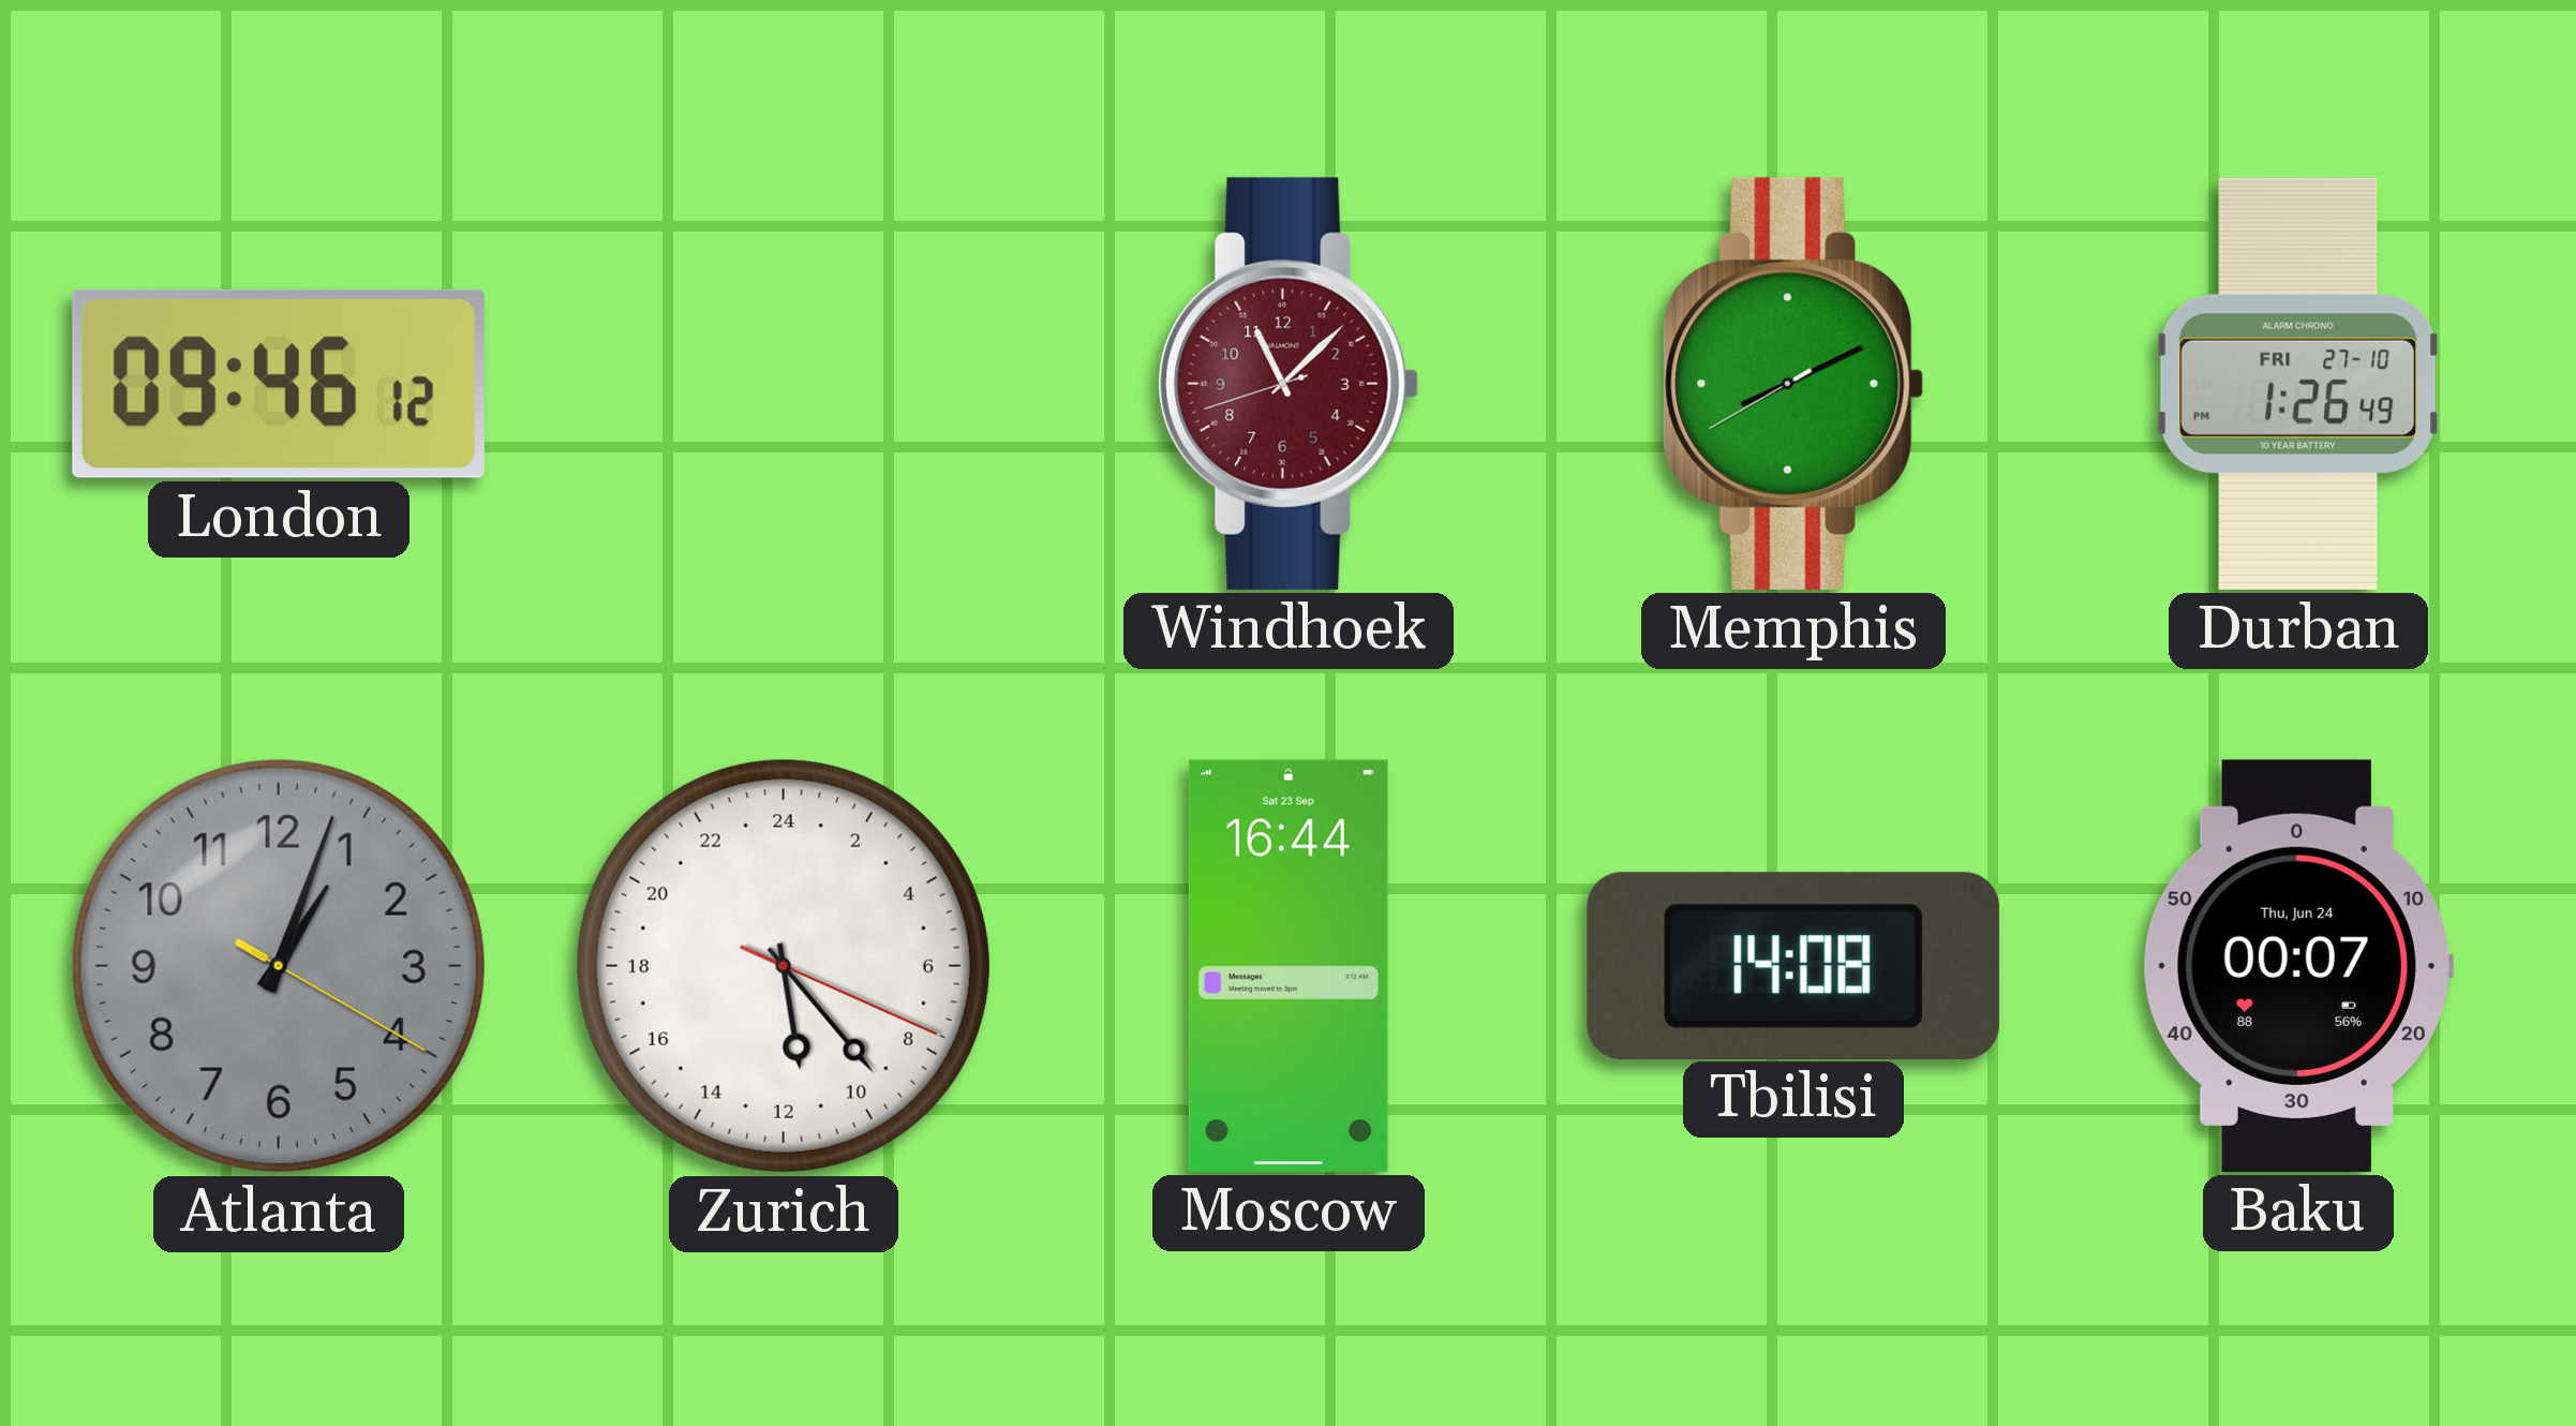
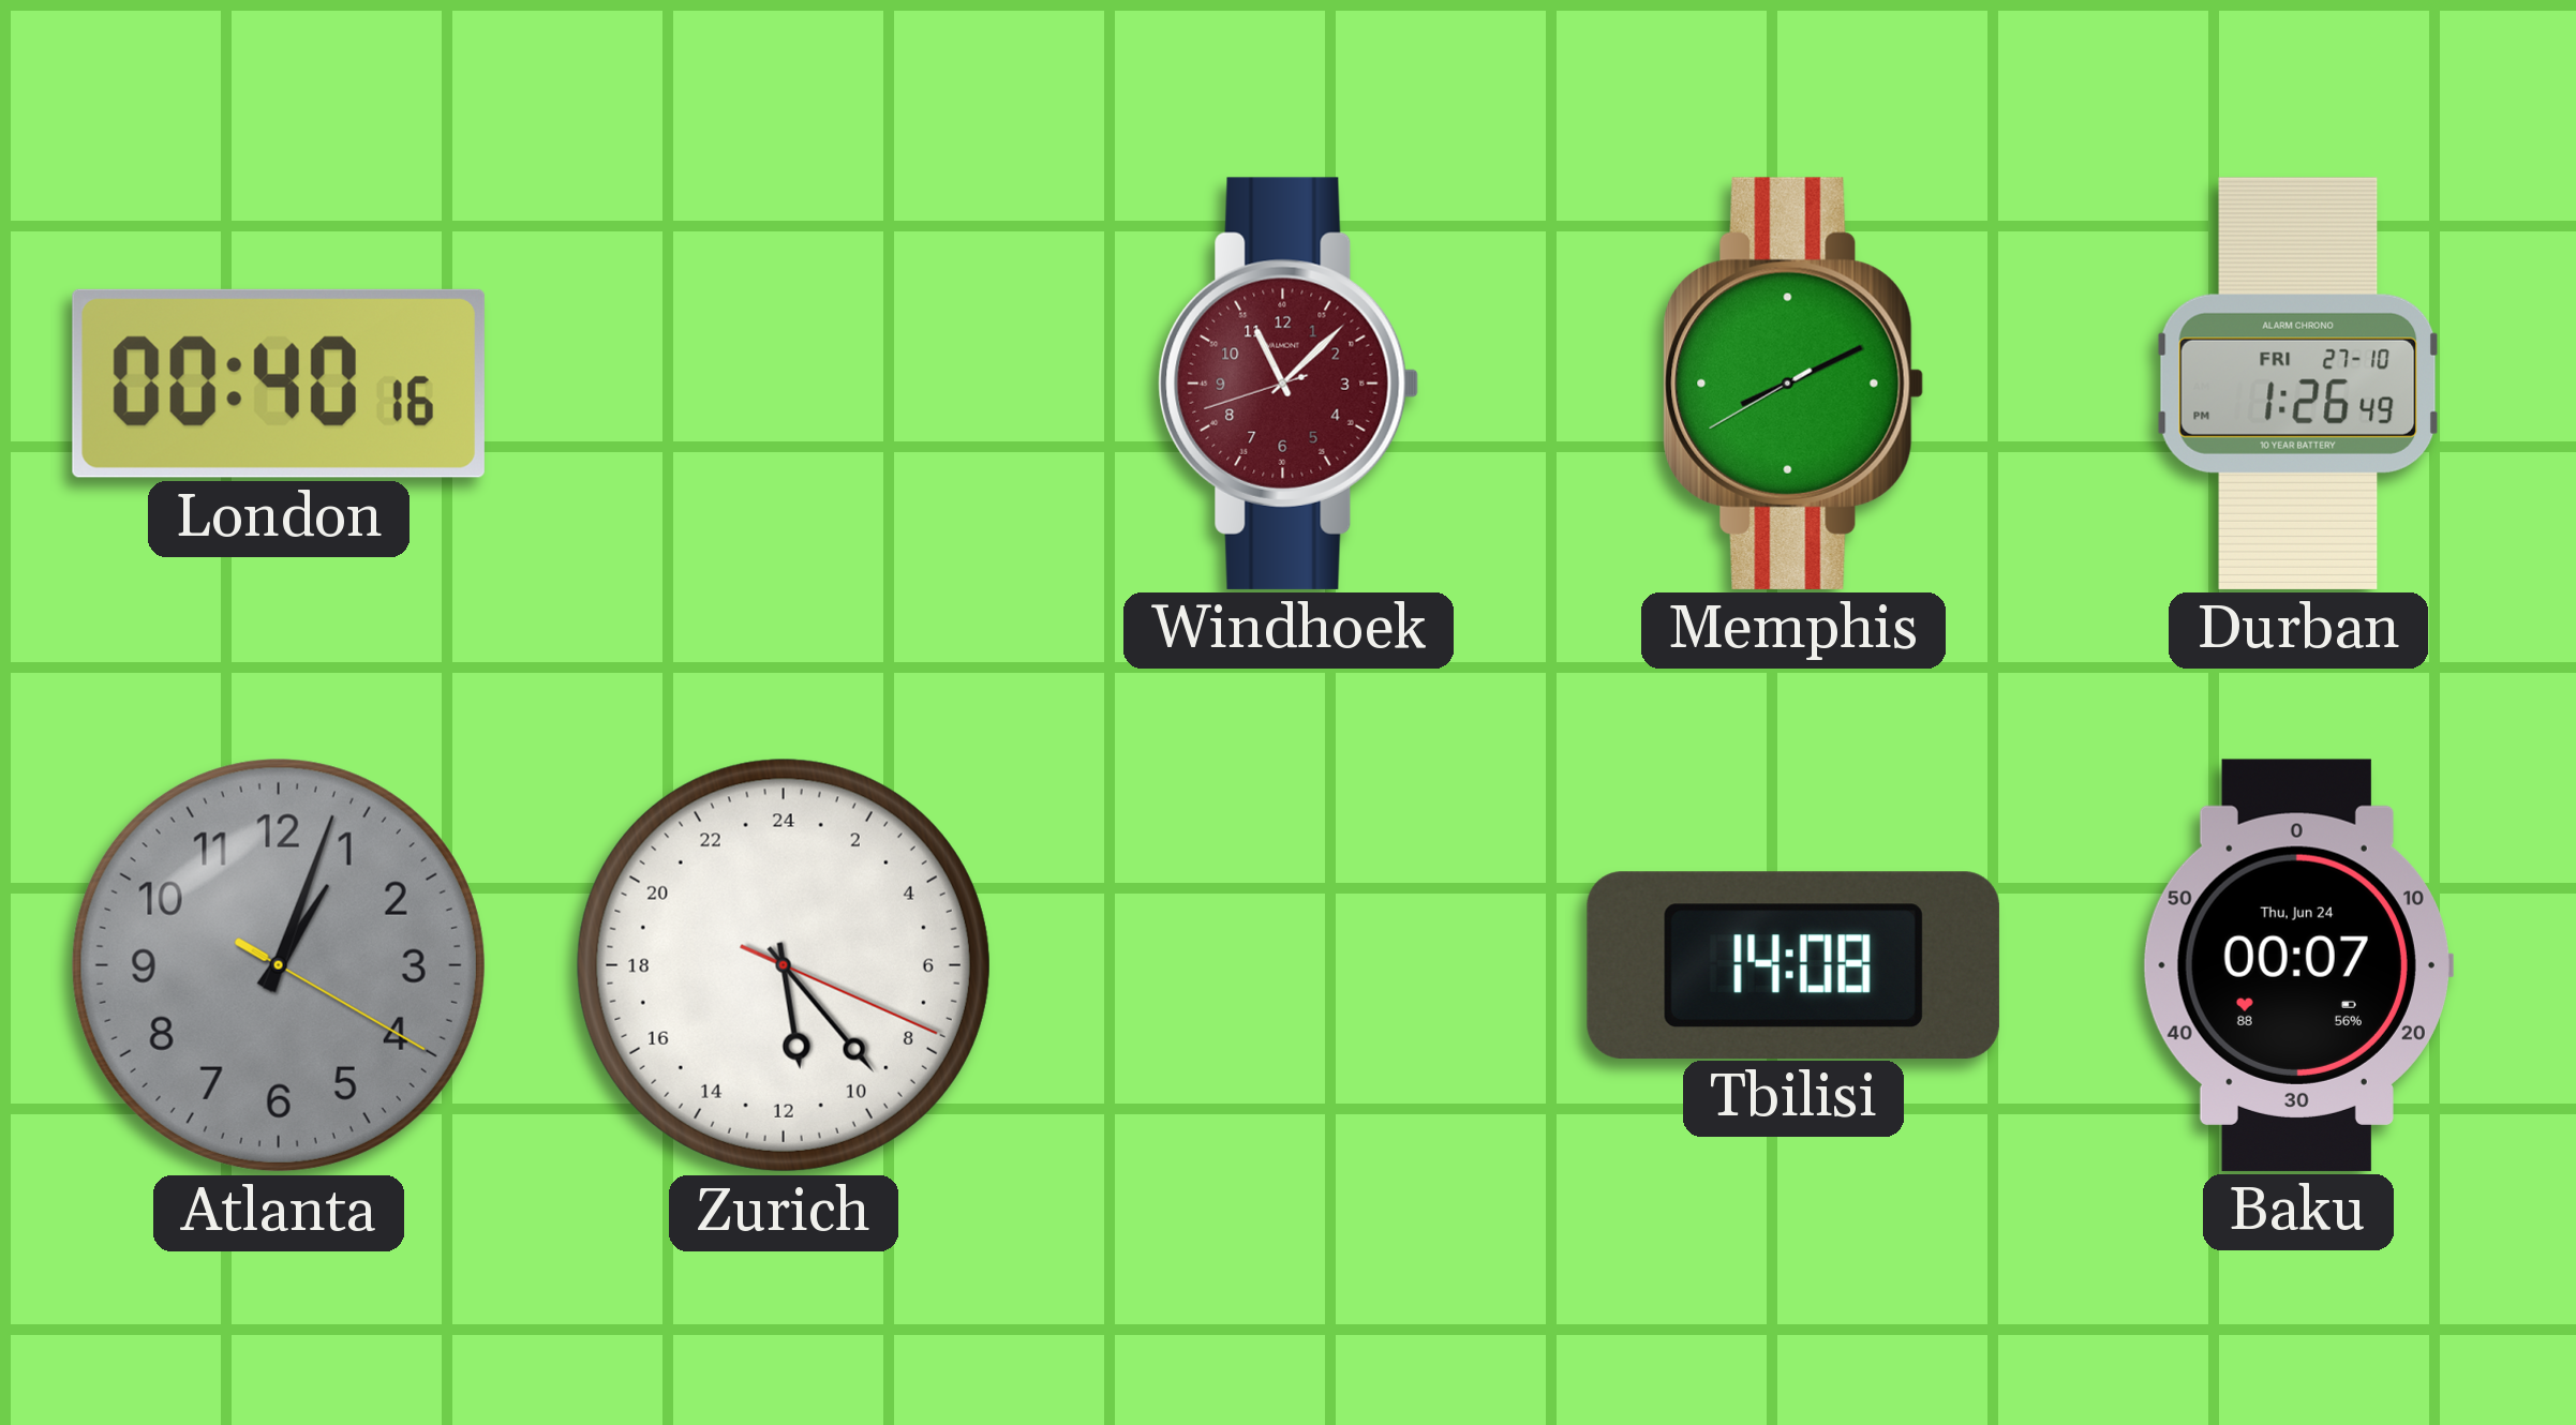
London: 09:46 -> 00:40 (279, 384)
Moscow: 16:44 -> none (1289, 966)
